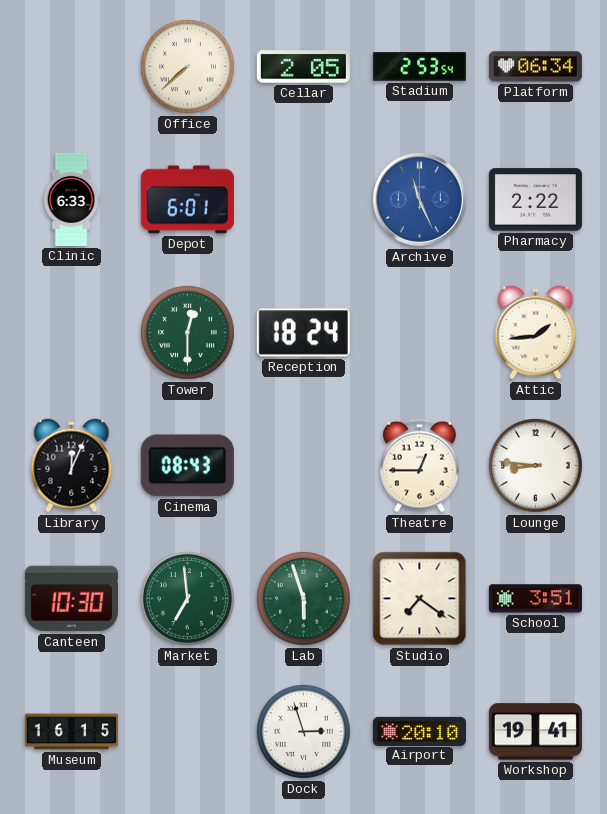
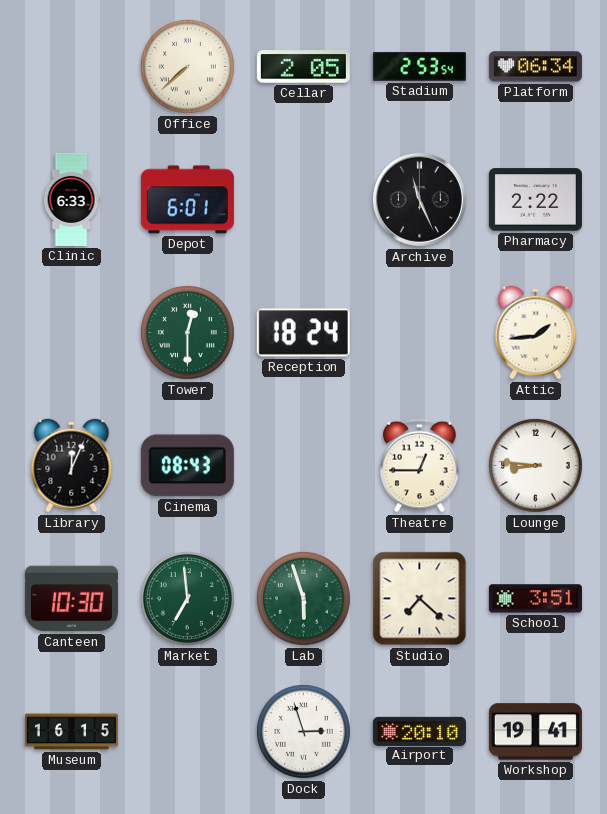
Archive dial: blue -> black (419, 199)
Studio: 7:21 -> 7:22 (420, 599)
